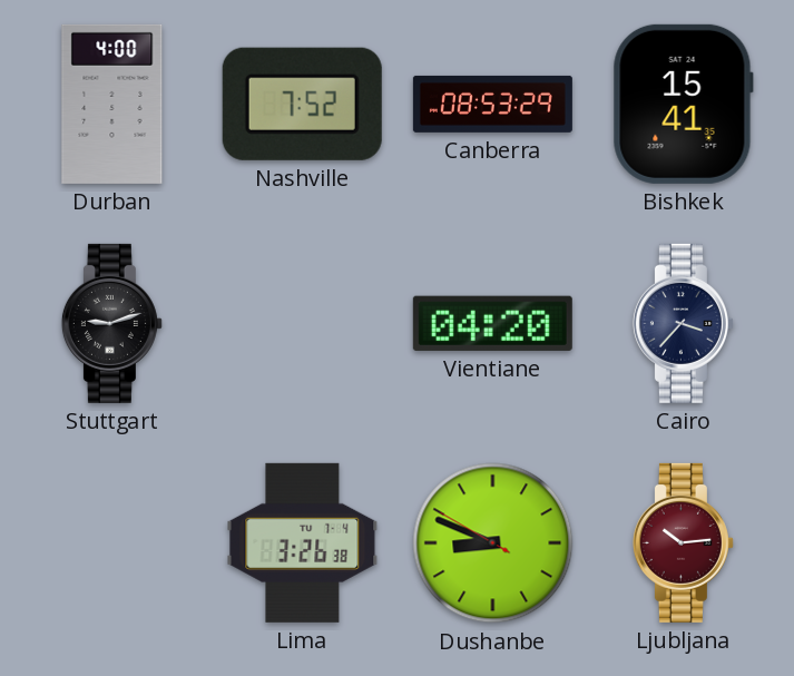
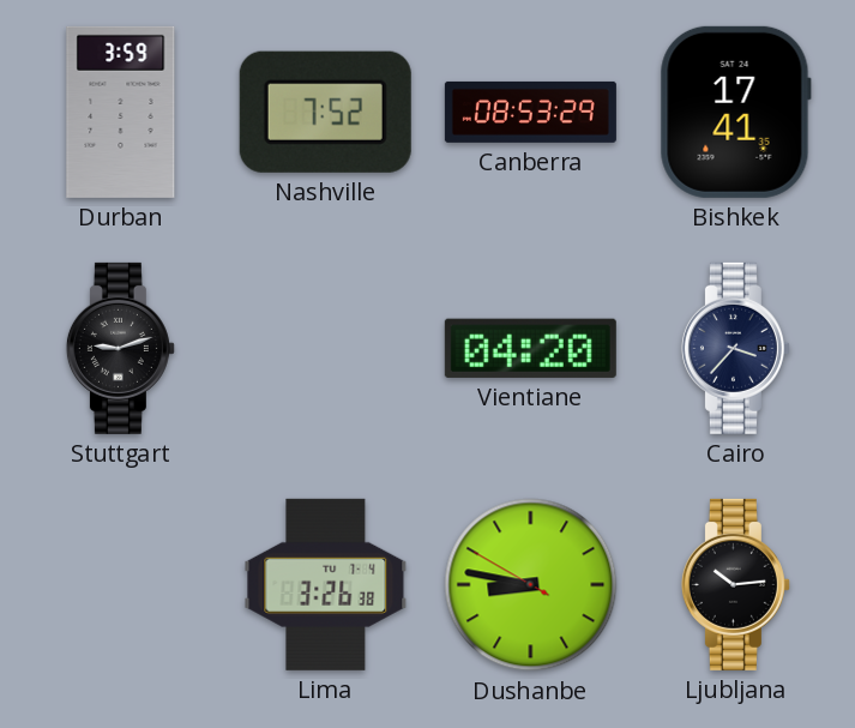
Durban: 4:00 -> 3:59 (121, 112)
Bishkek: 15:41 -> 17:41 (735, 112)
Dushanbe: 8:48 -> 8:46 (531, 585)
Ljubljana dial: burgundy -> black (735, 584)
